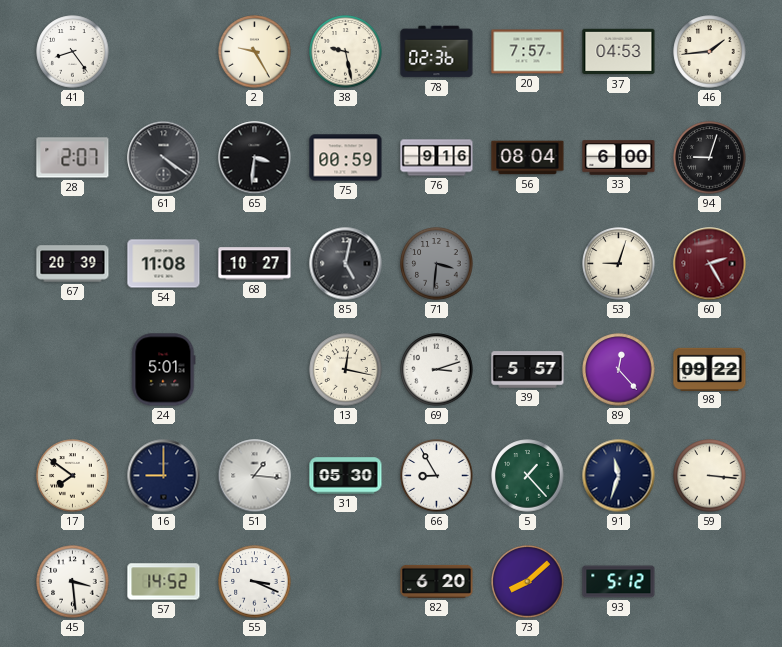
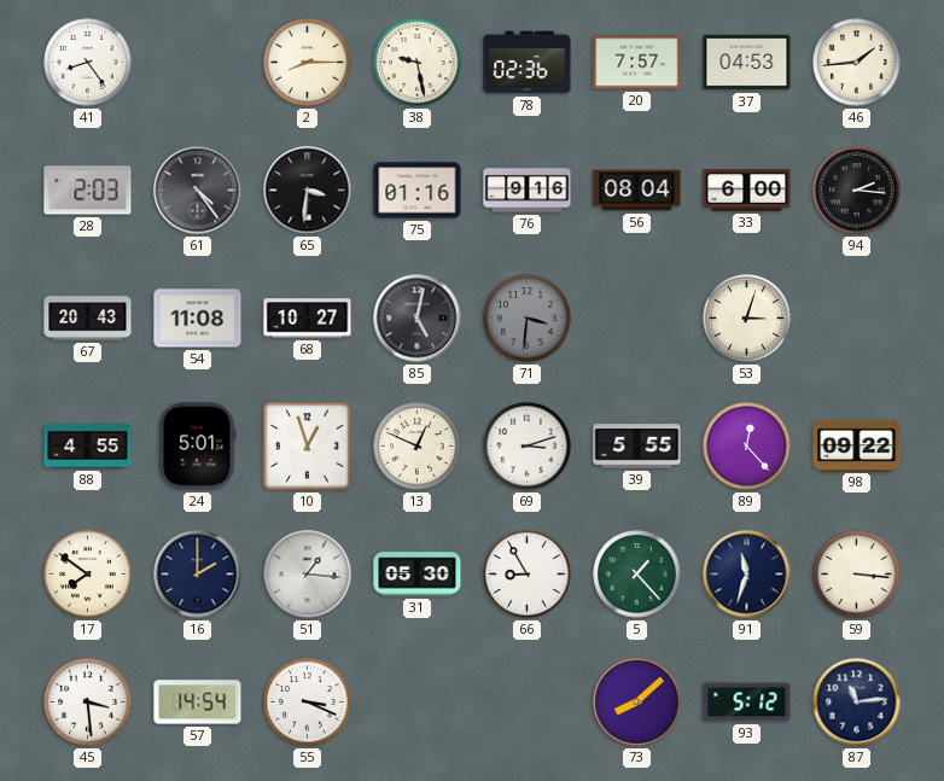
2: 9:25 -> 8:15 (308, 63)
28: 2:07 -> 2:03 (88, 191)
61: 4:21 -> 4:24 (198, 191)
75: 00:59 -> 01:16 (418, 191)
94: 9:03 -> 2:16 (857, 191)
67: 20:39 -> 20:43 (88, 319)
53: 9:03 -> 3:03 (747, 319)
60: 2:25 -> none (710, 264)
88: none -> 4:55 (88, 447)
10: none -> 12:57 (308, 447)
13: 12:17 -> 12:49 (418, 447)
39: 5:57 -> 5:55 (637, 447)
16: 9:00 -> 2:00 (198, 575)
57: 14:52 -> 14:54 (198, 703)
82: 6:20 -> none (437, 581)
87: none -> 11:14 (857, 703)
